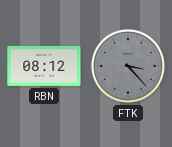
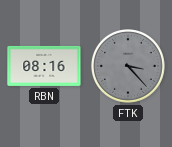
RBN: 08:12 -> 08:16 (44, 66)
